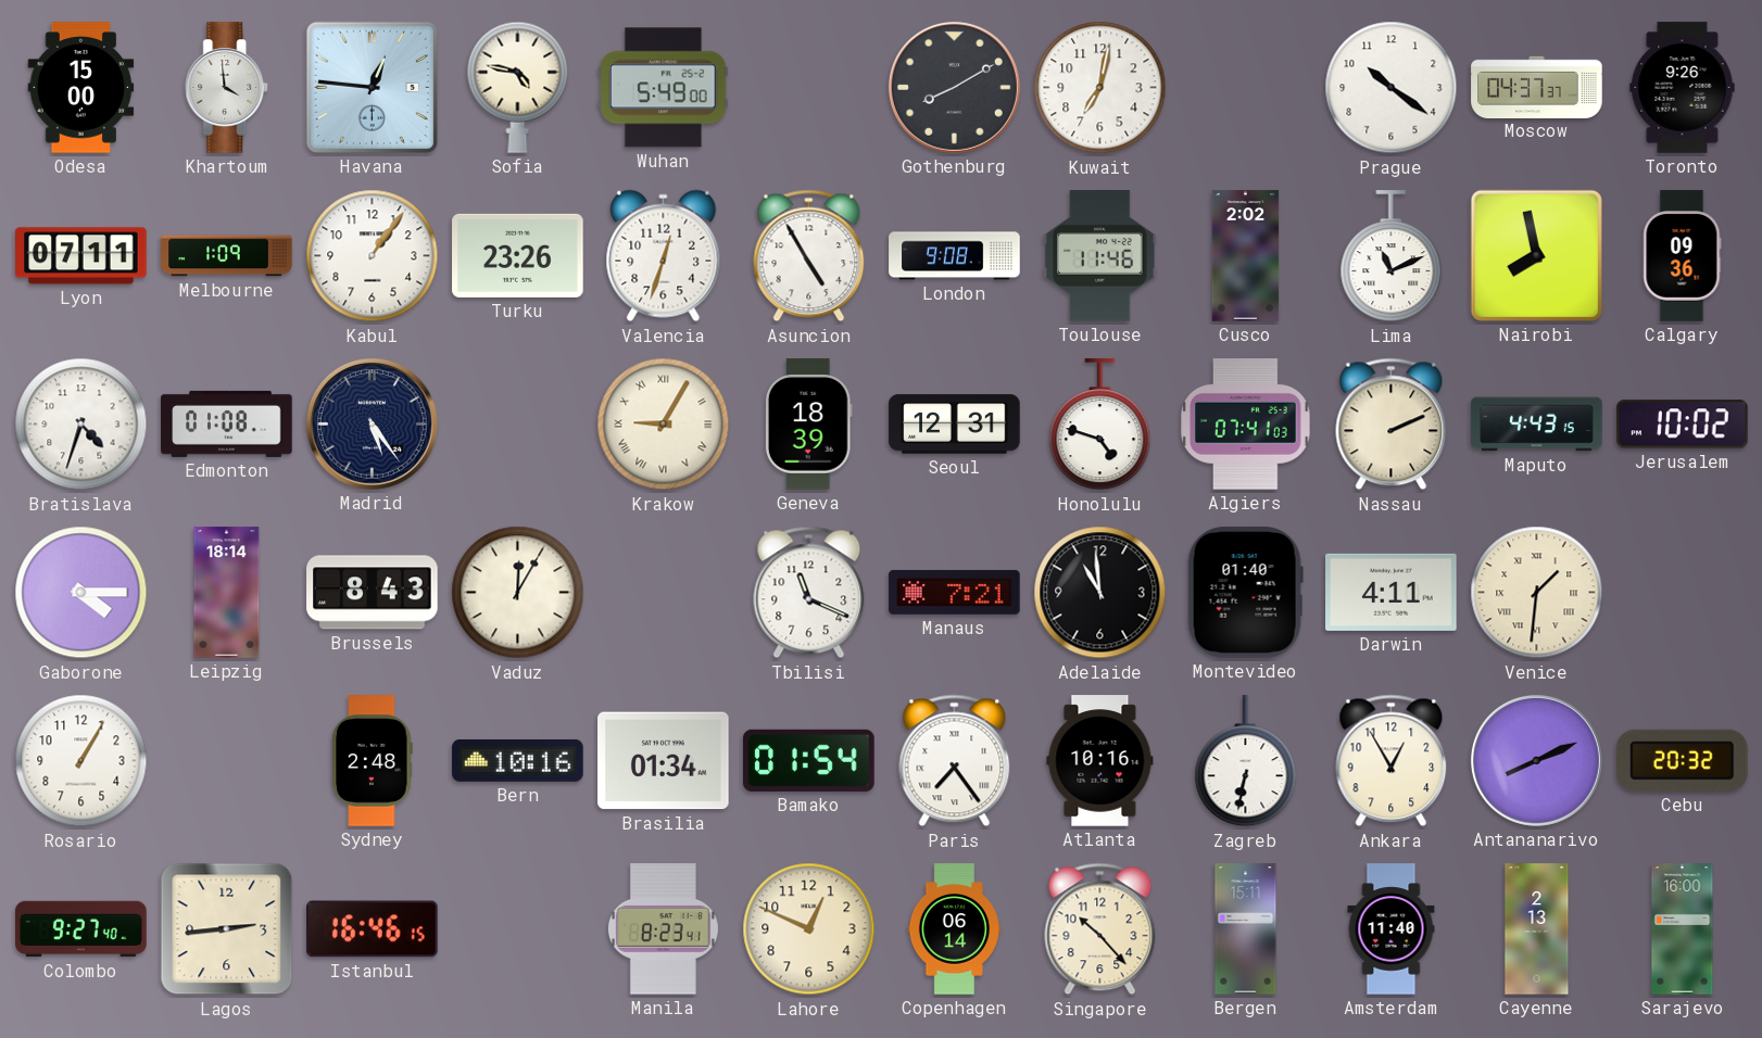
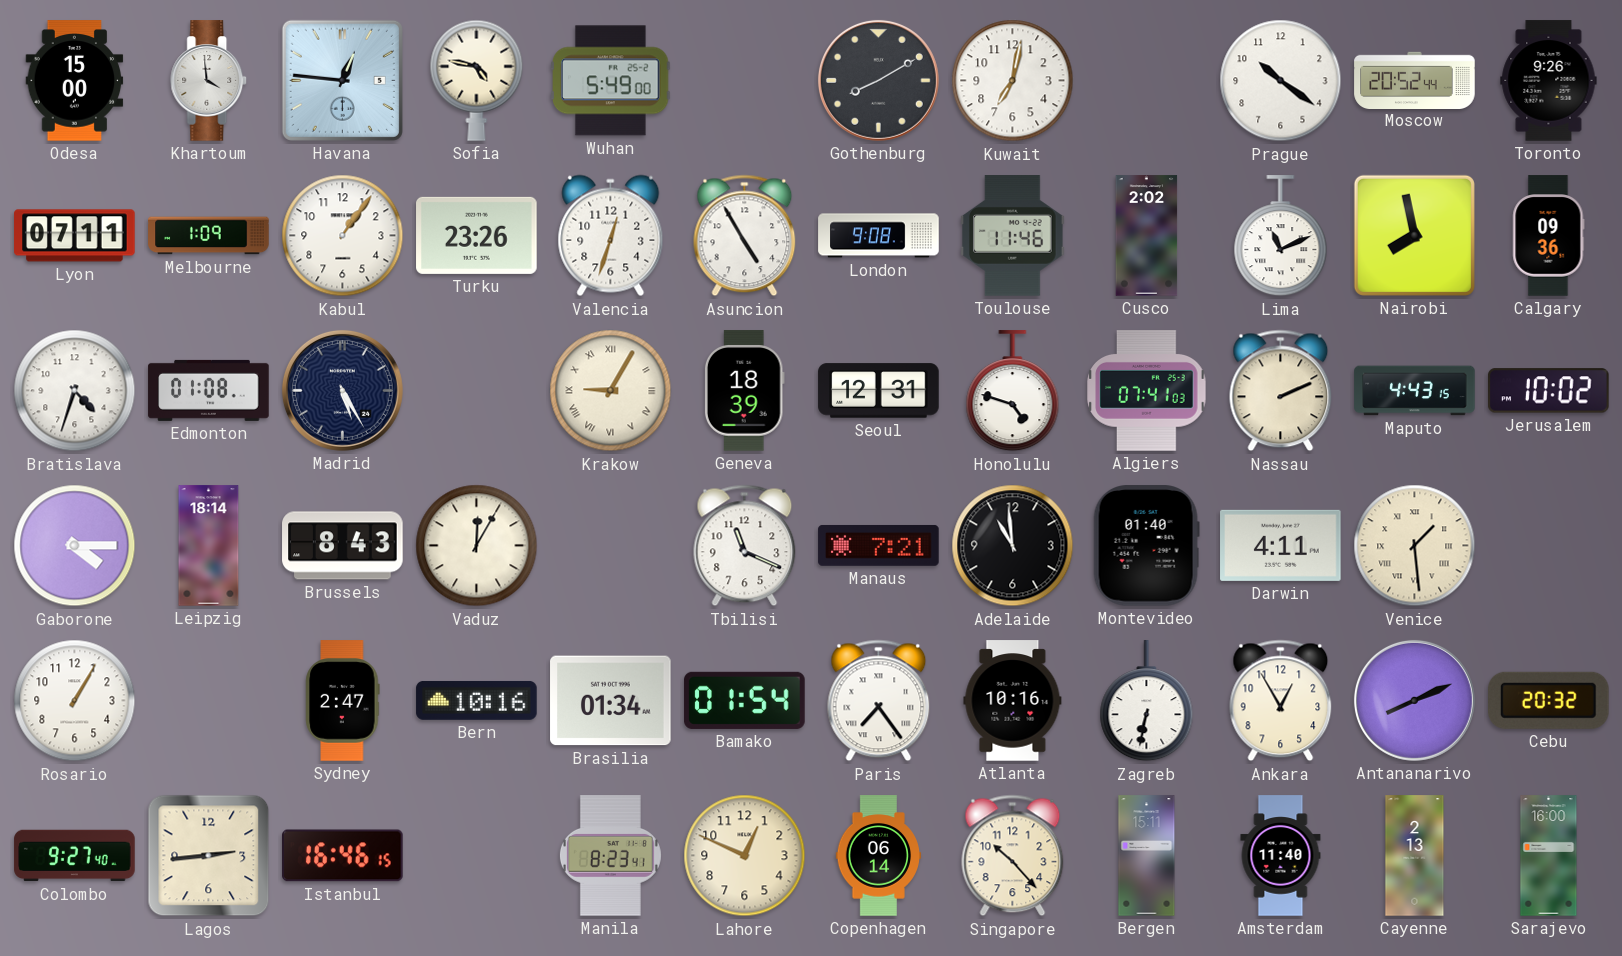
Moscow: 04:37 -> 20:52 (1415, 80)
Madrid: 5:24 -> 5:25 (342, 390)
Venice: 1:31 -> 1:29 (1415, 546)
Sydney: 2:48 -> 2:47 (343, 701)
